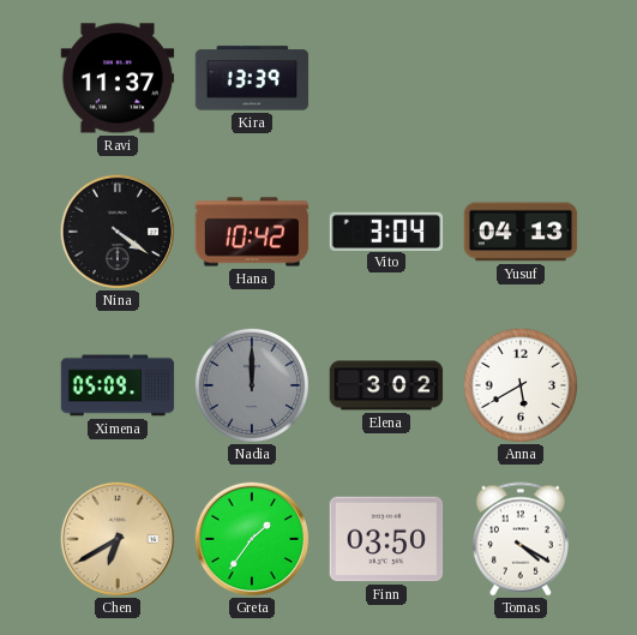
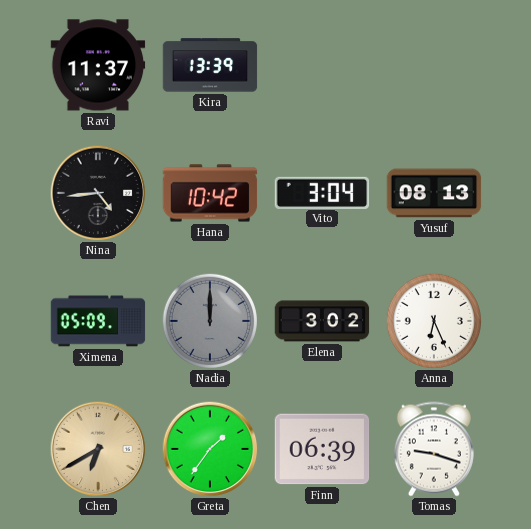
Nina: 4:21 -> 4:44 (98, 193)
Yusuf: 04:13 -> 08:13 (434, 193)
Anna: 5:40 -> 6:26 (433, 320)
Finn: 03:50 -> 06:39 (322, 449)
Tomas: 4:20 -> 9:18 (434, 449)
